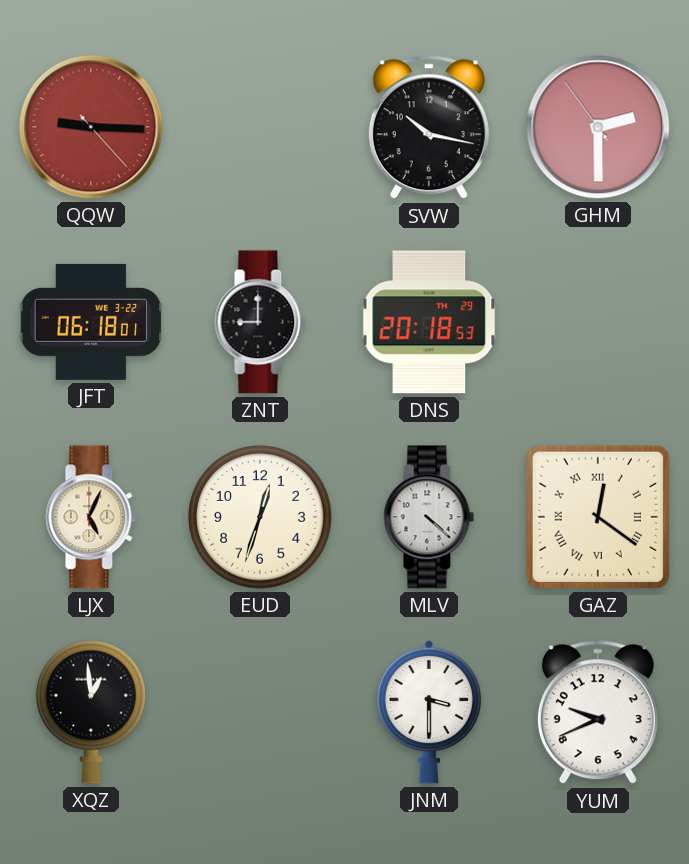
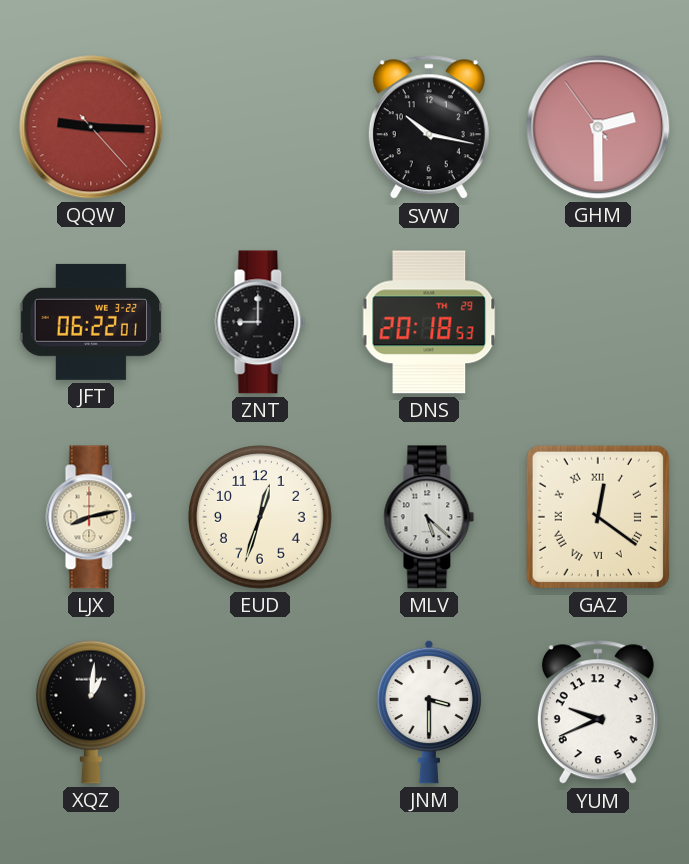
JFT: 06:18 -> 06:22 (91, 322)
LJX: 5:04 -> 8:13 (91, 517)
MLV: 4:22 -> 5:22 (429, 517)
XQZ: 12:59 -> 1:01 (91, 712)
